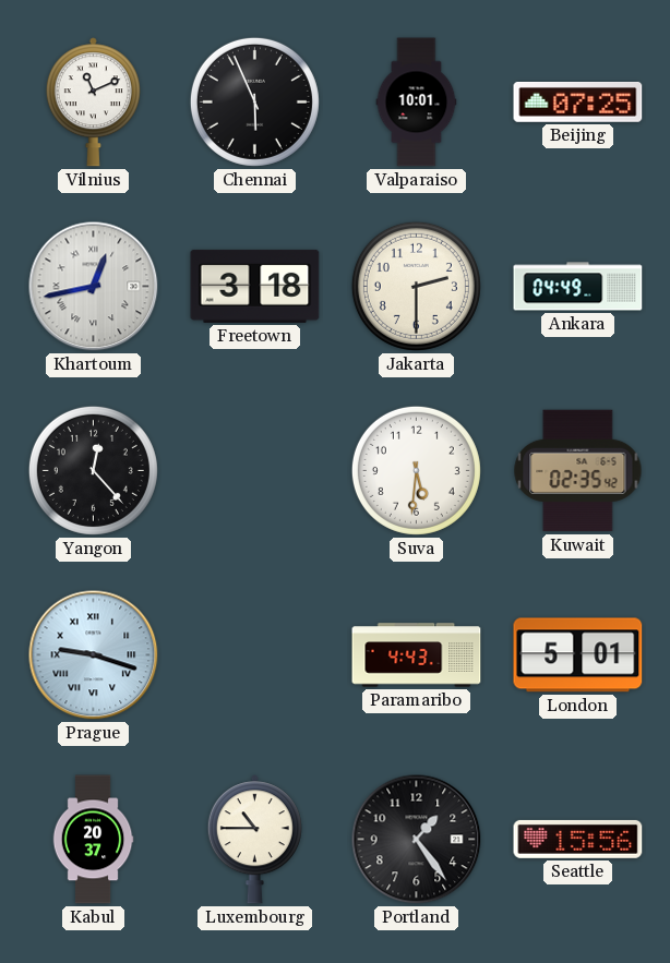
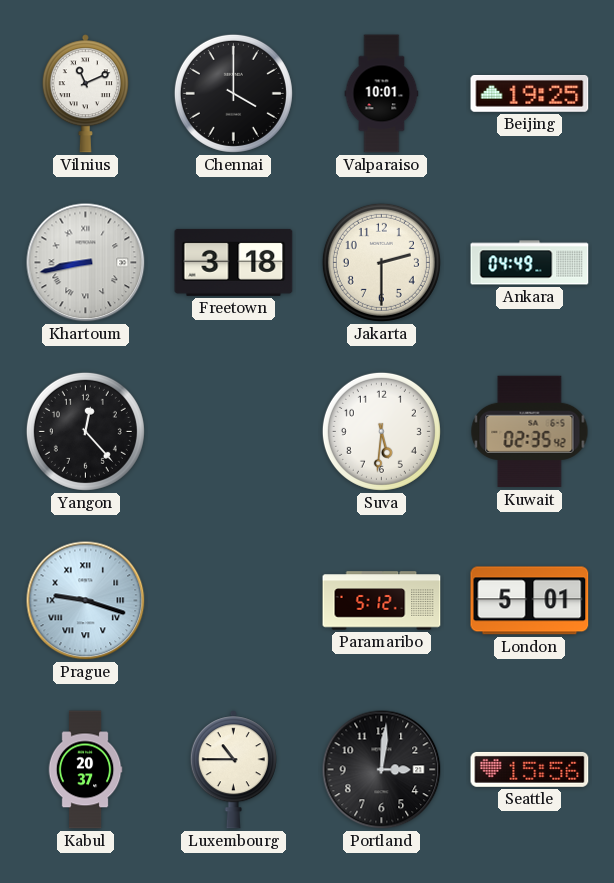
Chennai: 5:56 -> 4:00 (233, 93)
Beijing: 07:25 -> 19:25 (530, 94)
Khartoum: 12:43 -> 8:43 (86, 263)
Paramaribo: 4:43 -> 5:12 (382, 601)
Portland: 1:24 -> 3:01 (382, 770)
